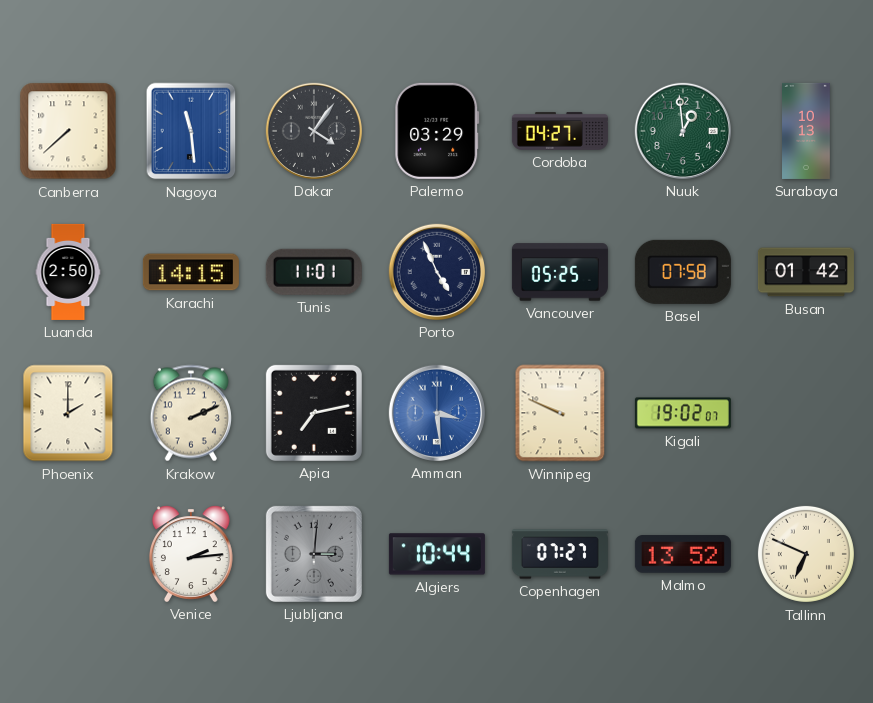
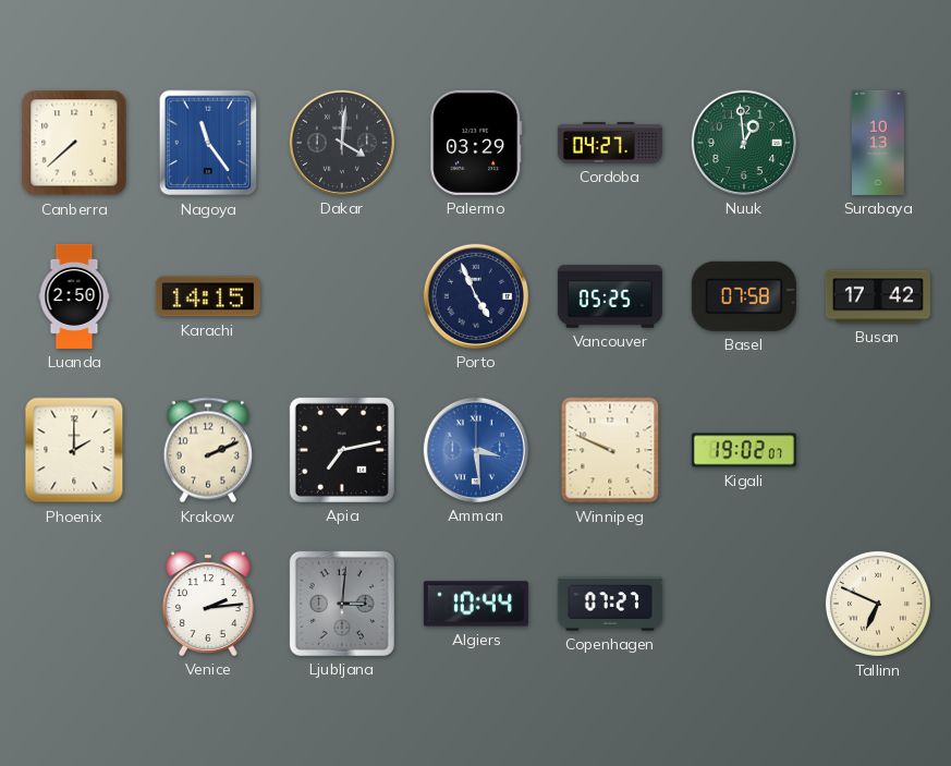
Nagoya: 11:29 -> 11:24 (208, 143)
Dakar: 4:06 -> 4:01 (342, 143)
Tunis: 11:01 -> none (314, 272)
Busan: 01:42 -> 17:42 (878, 296)
Malmo: 13:52 -> none (683, 554)
